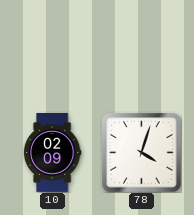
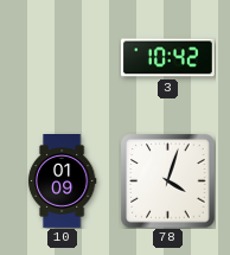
3: none -> 10:42 (168, 58)
10: 02:09 -> 01:09 (62, 181)
